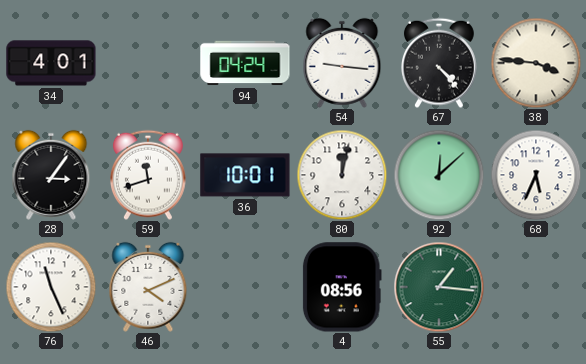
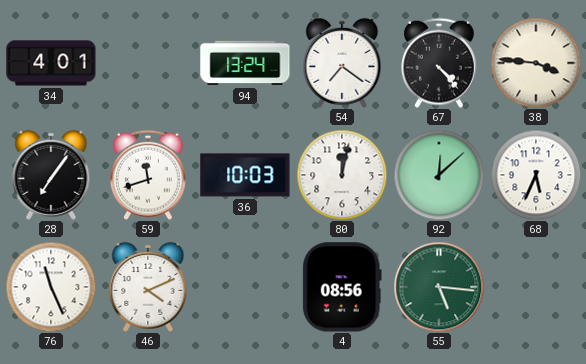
94: 04:24 -> 13:24 (245, 63)
54: 9:16 -> 7:21 (342, 63)
28: 3:06 -> 7:06 (51, 175)
36: 10:01 -> 10:03 (245, 175)
55: 1:16 -> 5:16 (439, 287)
